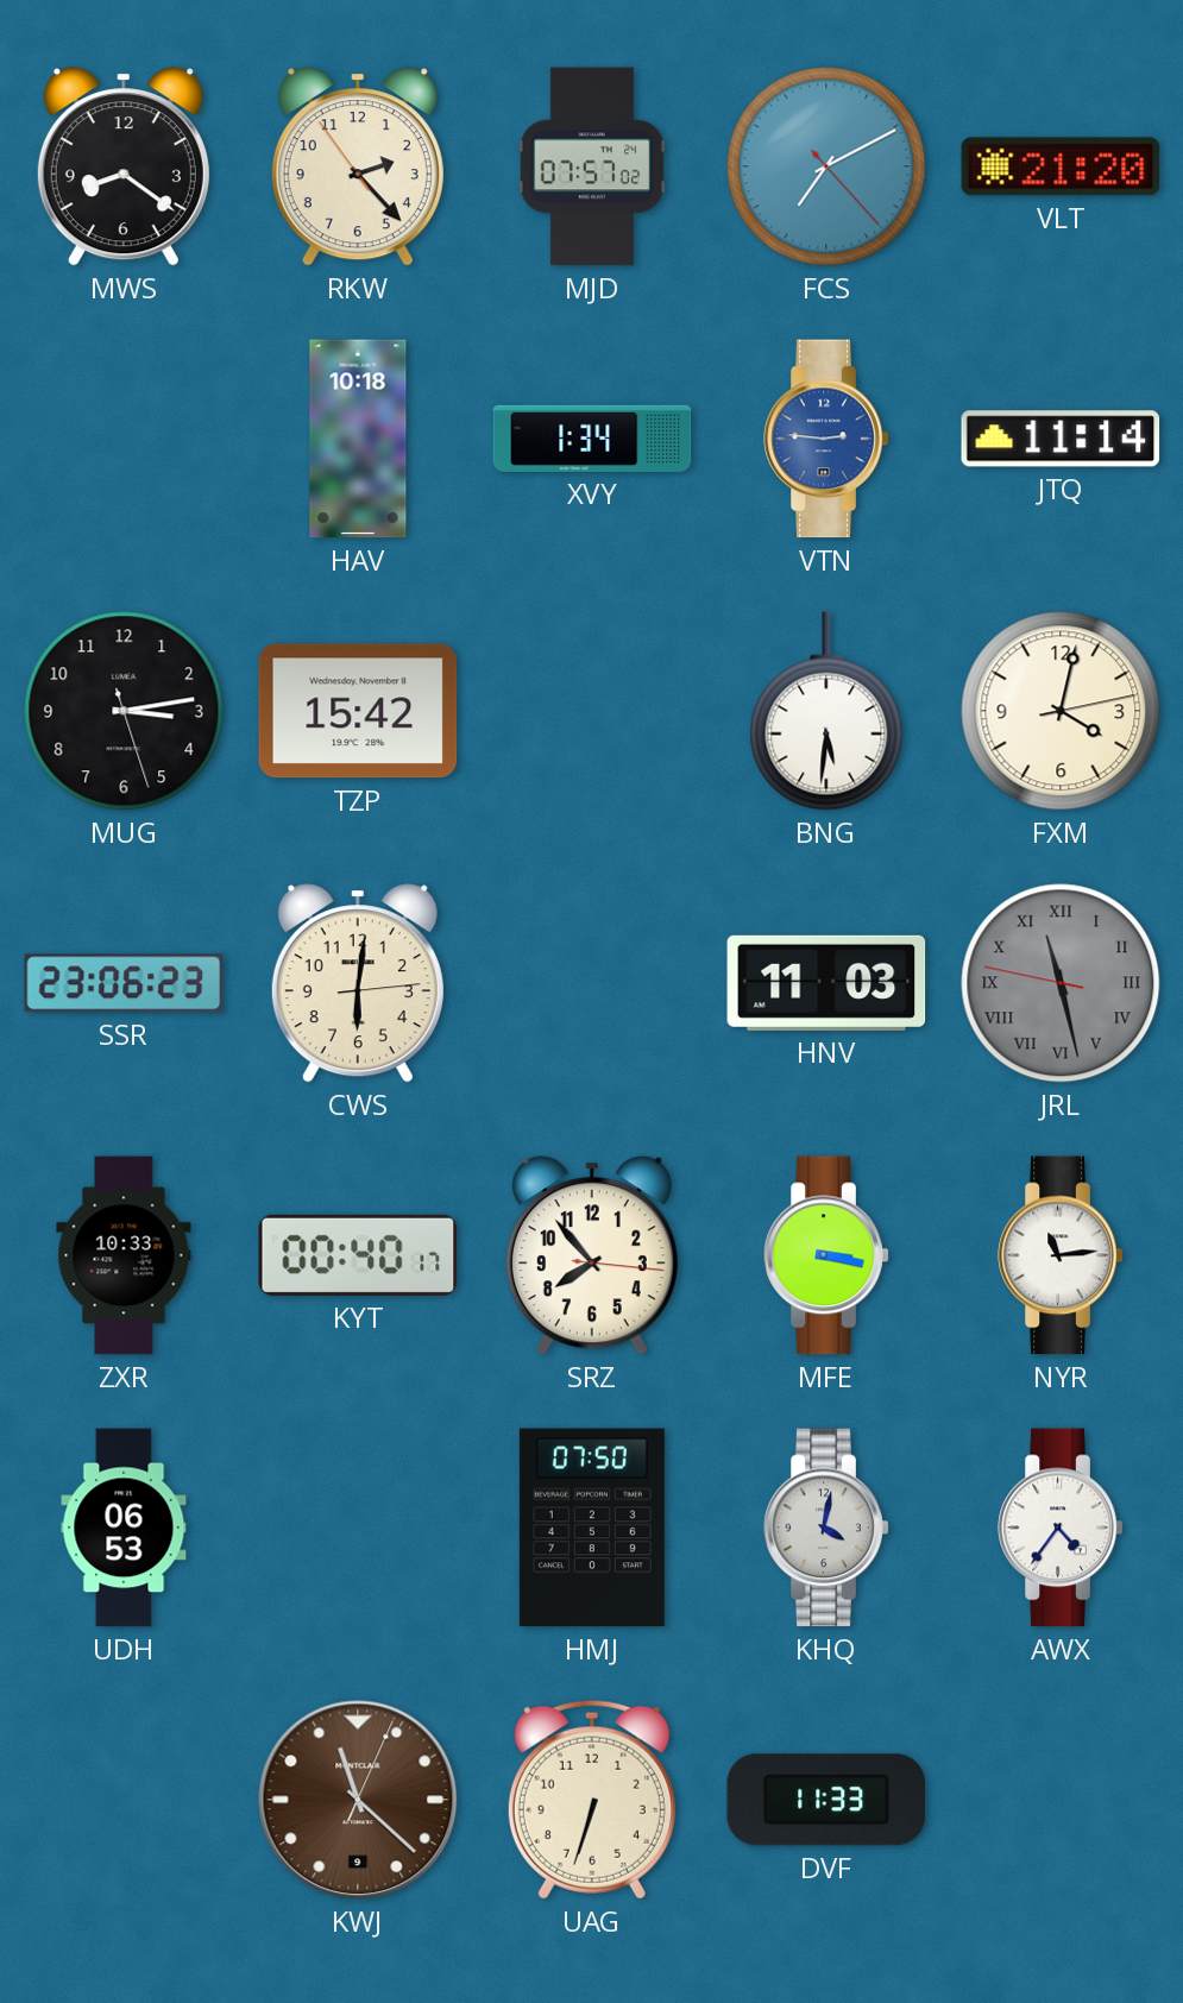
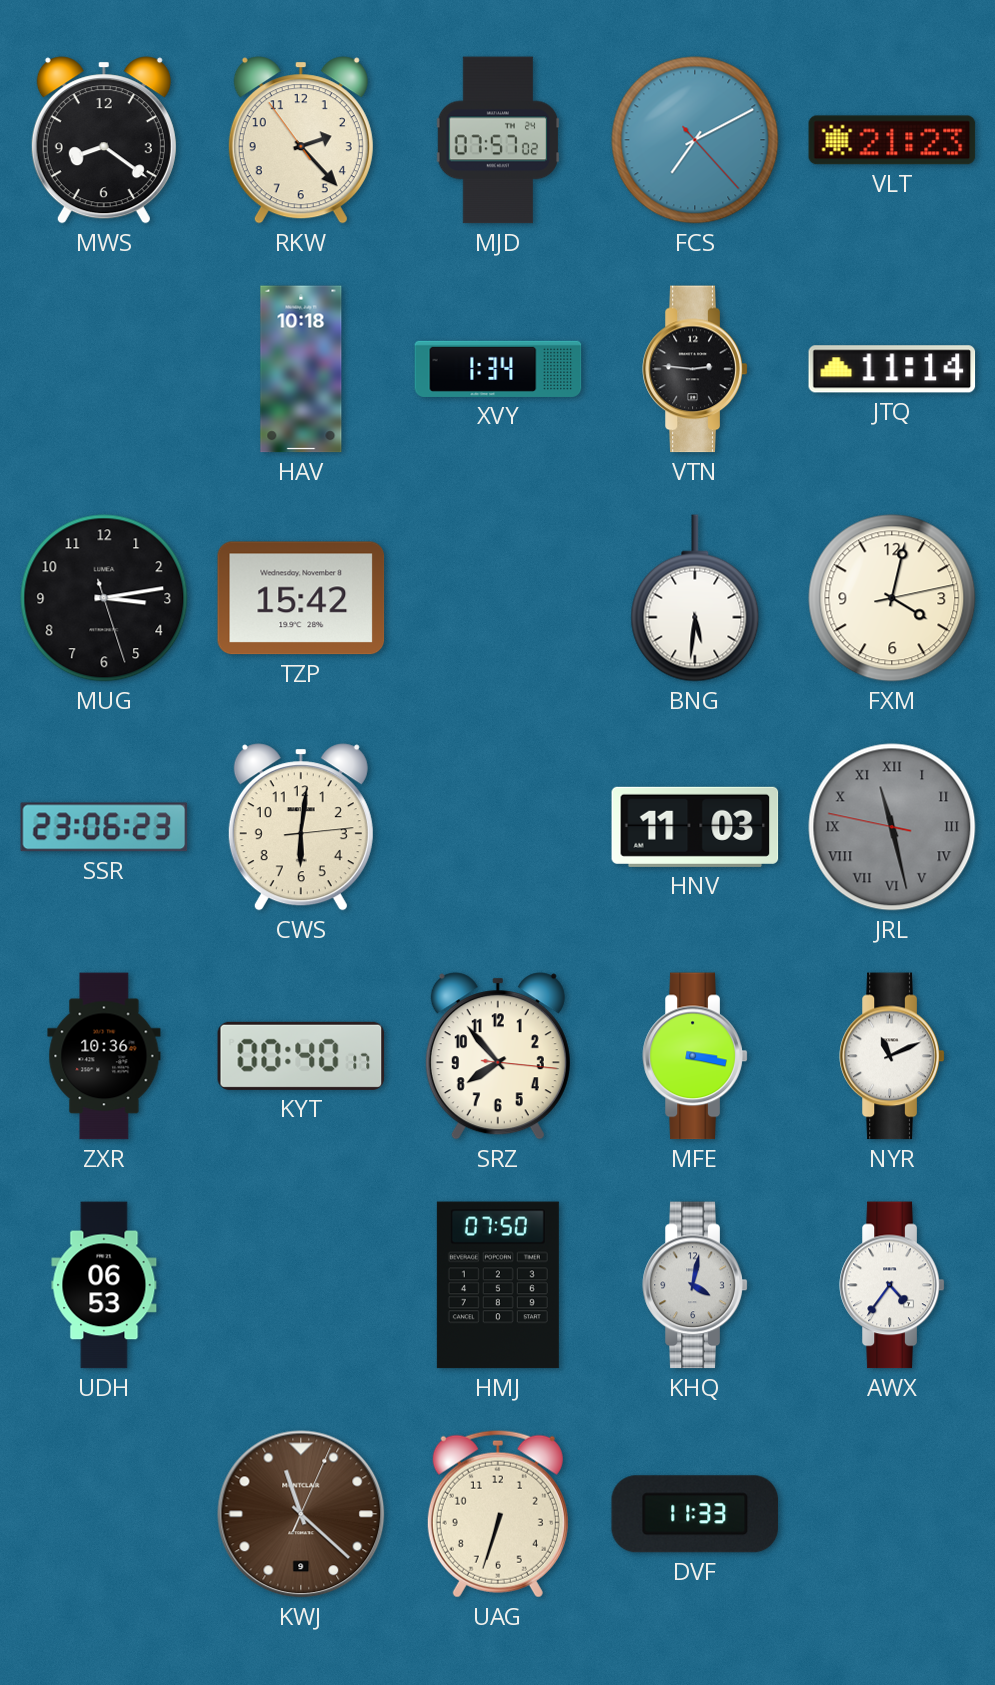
VLT: 21:20 -> 21:23 (892, 140)
VTN dial: blue -> black (695, 369)
ZXR: 10:33 -> 10:36 (104, 1056)
NYR: 11:14 -> 11:11 (892, 1056)
